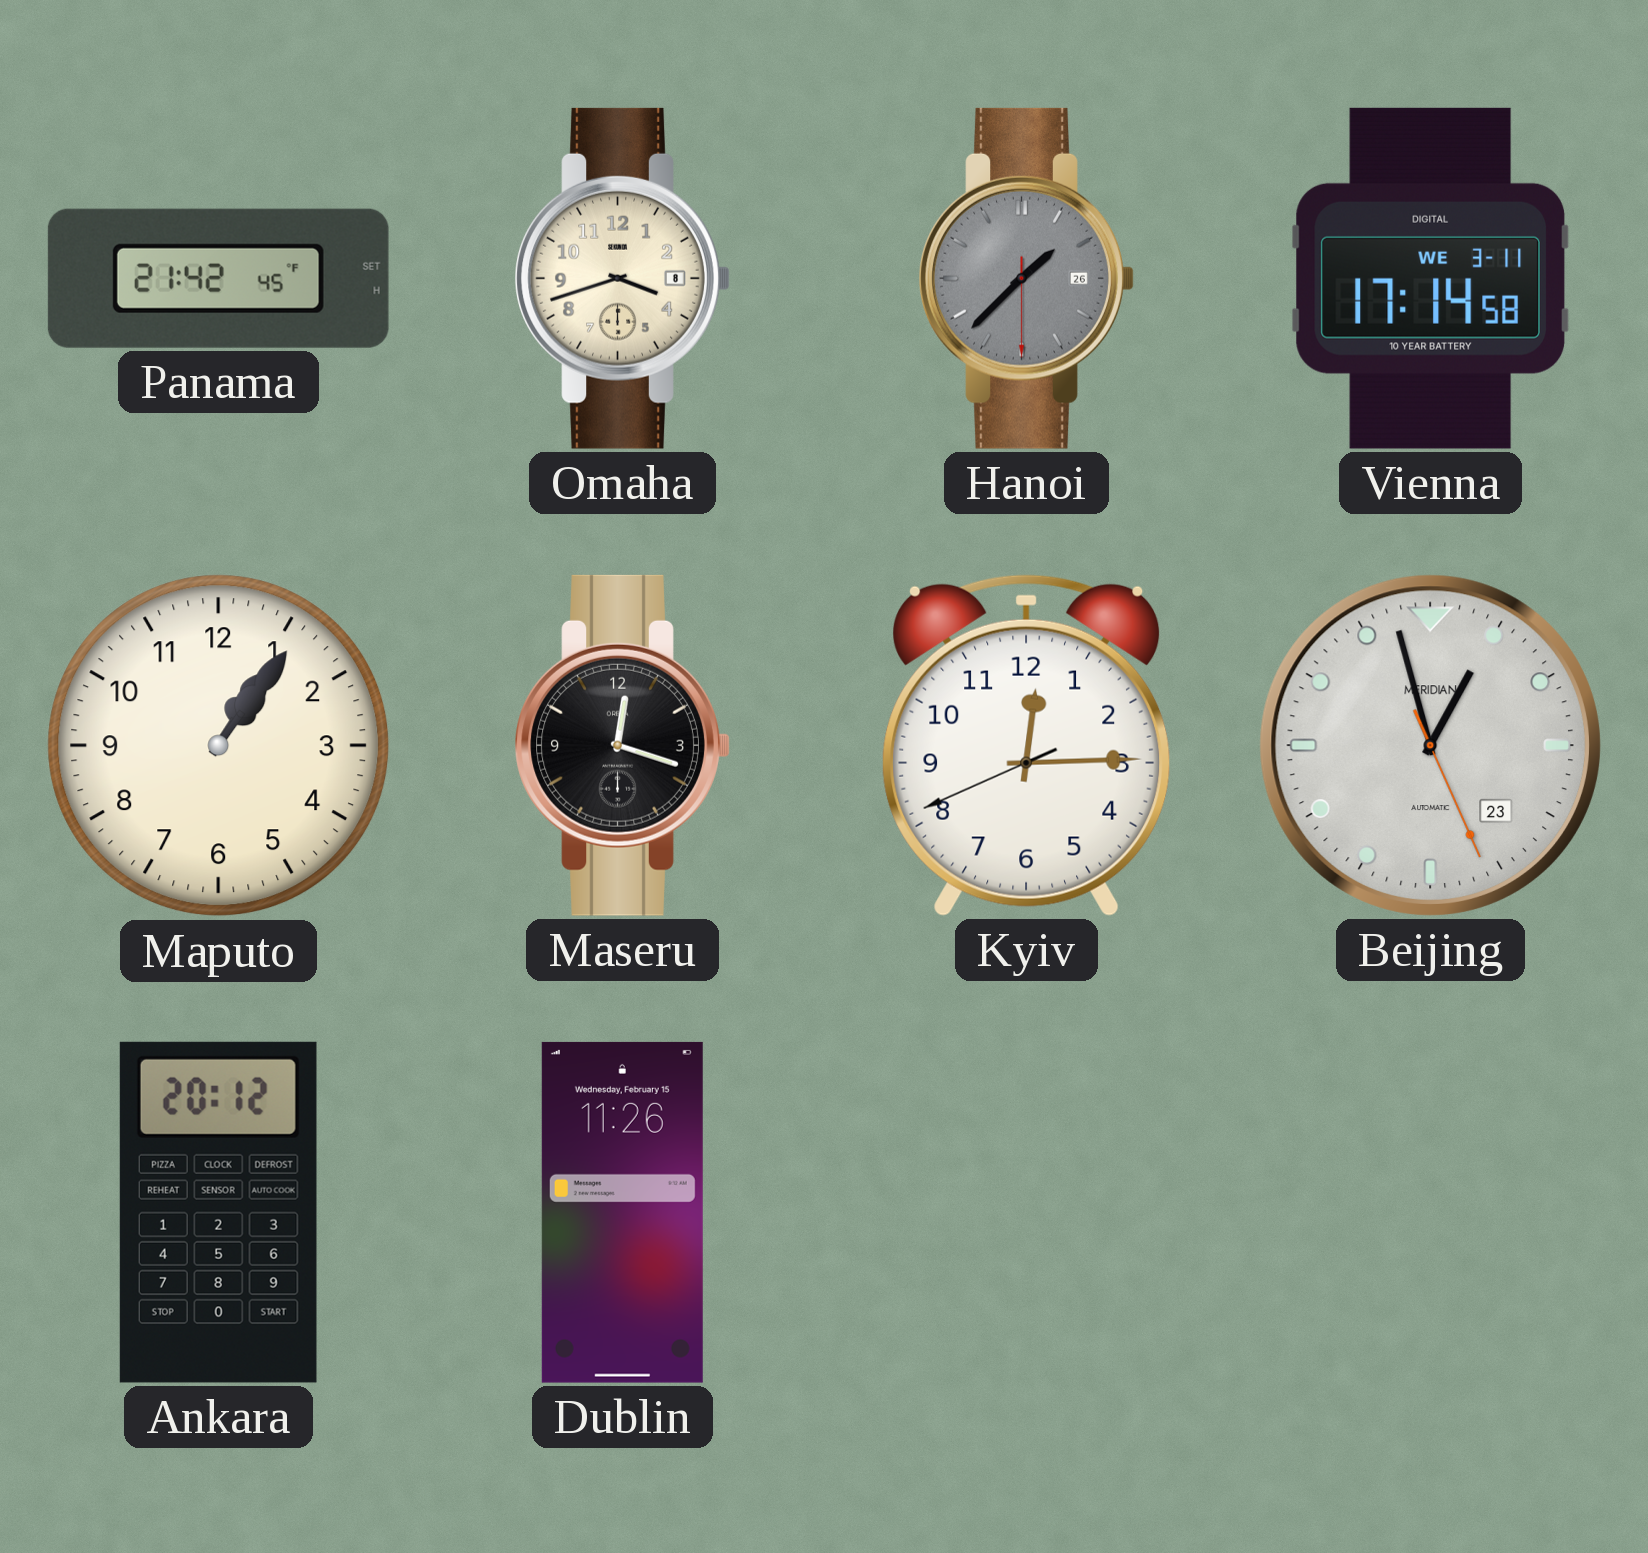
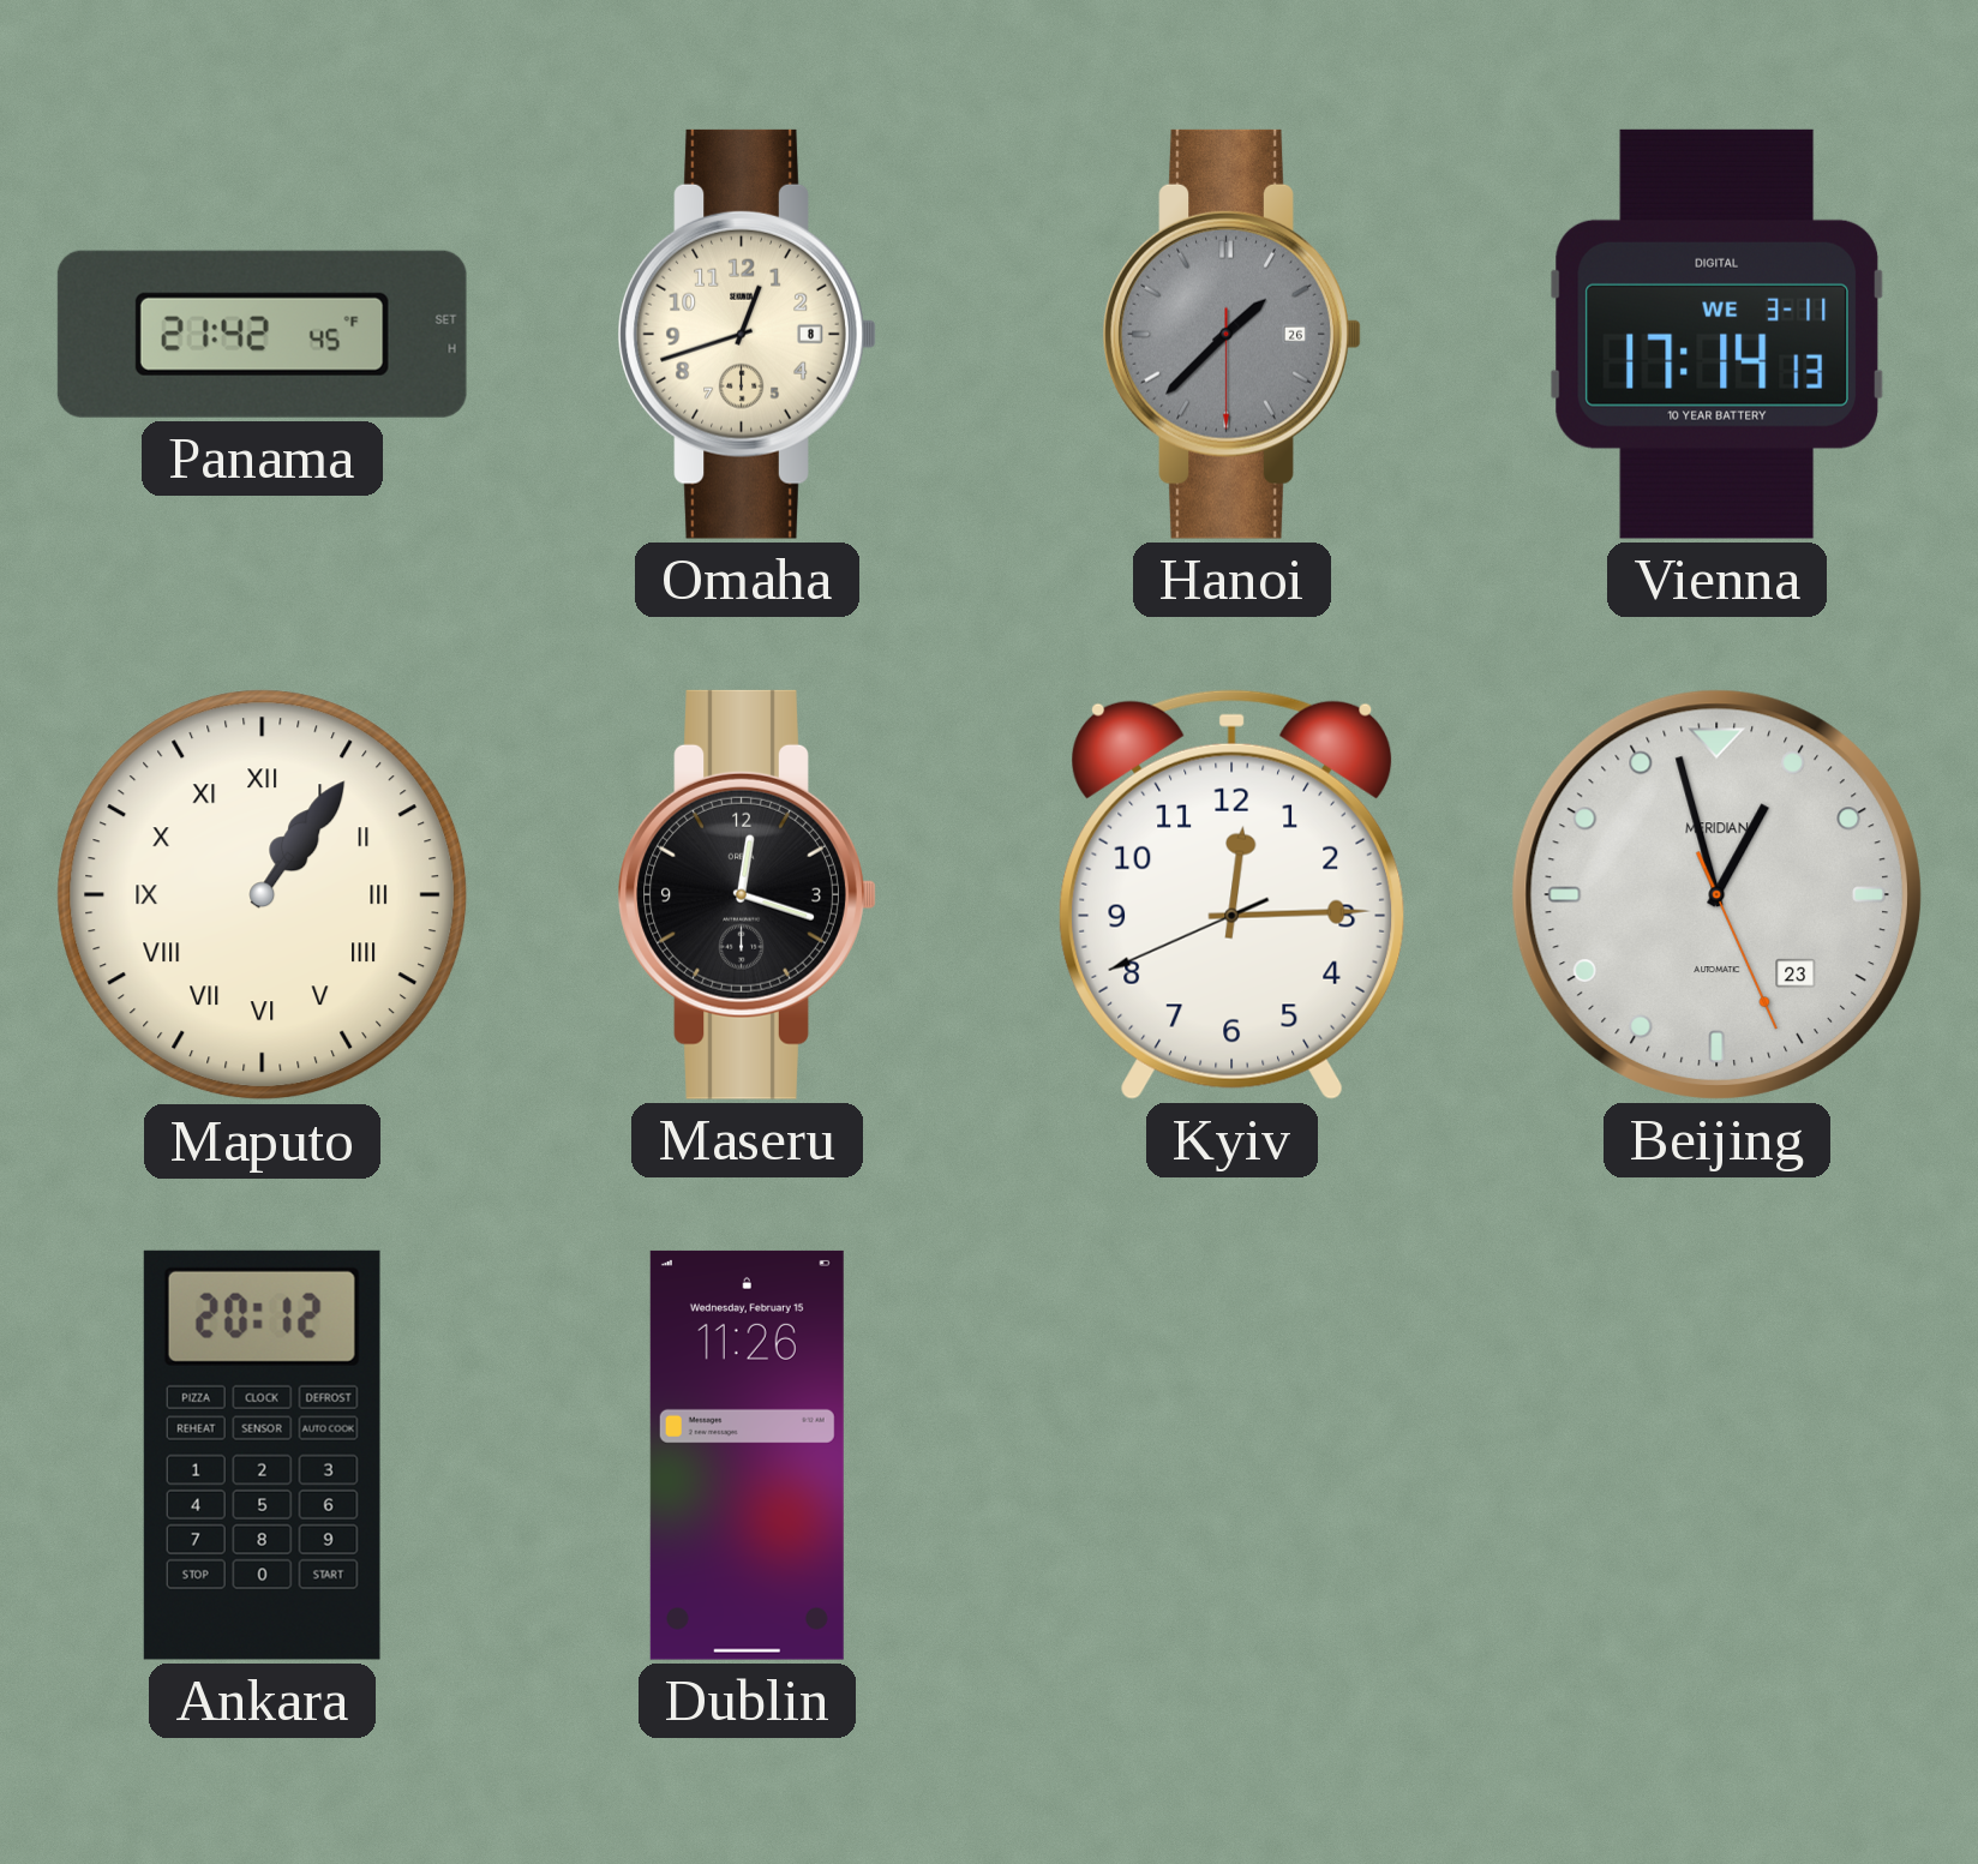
Omaha: 3:42 -> 12:42 (747, 334)
Vienna: 17:14:58 -> 17:14:13 (1716, 334)
Maputo numerals: Arabic -> Roman (263, 895)
